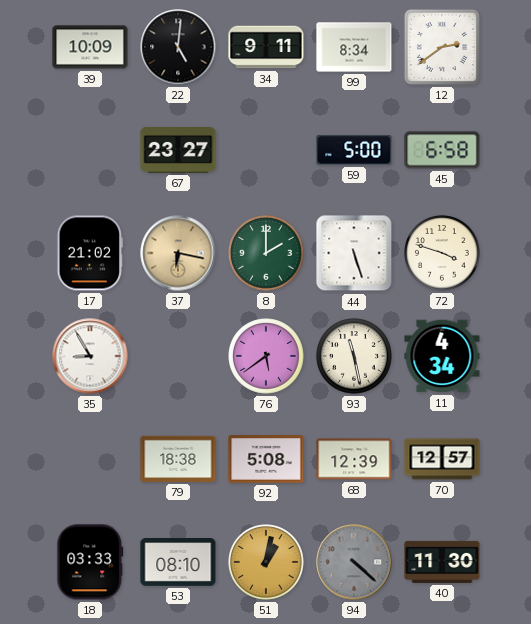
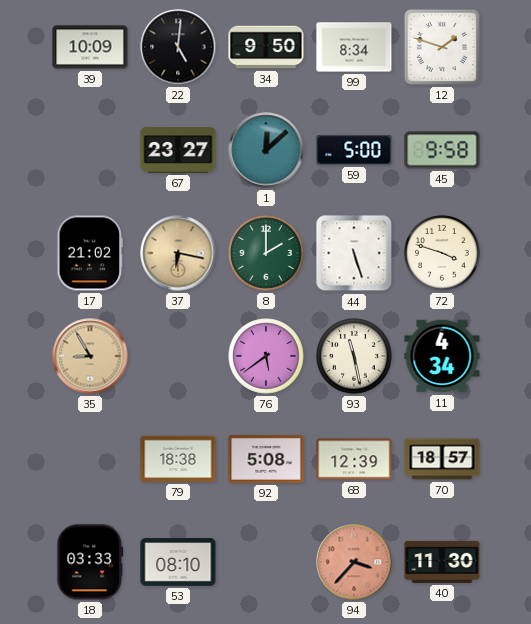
34: 9:11 -> 9:50 (266, 47)
12: 2:39 -> 1:48 (442, 47)
1: none -> 12:08 (266, 150)
45: 6:58 -> 9:58 (442, 150)
35 dial: white -> champagne (90, 356)
70: 12:57 -> 18:57 (442, 459)
51: 1:02 -> none (266, 562)
94: 4:22 -> 3:37 (354, 562)
94 dial: grey -> salmon (354, 562)
